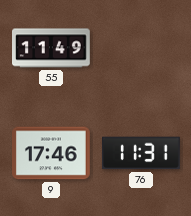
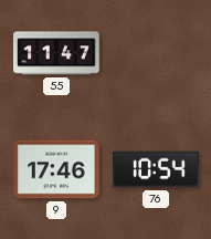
55: 11:49 -> 11:47 (57, 53)
76: 11:31 -> 10:54 (157, 169)
